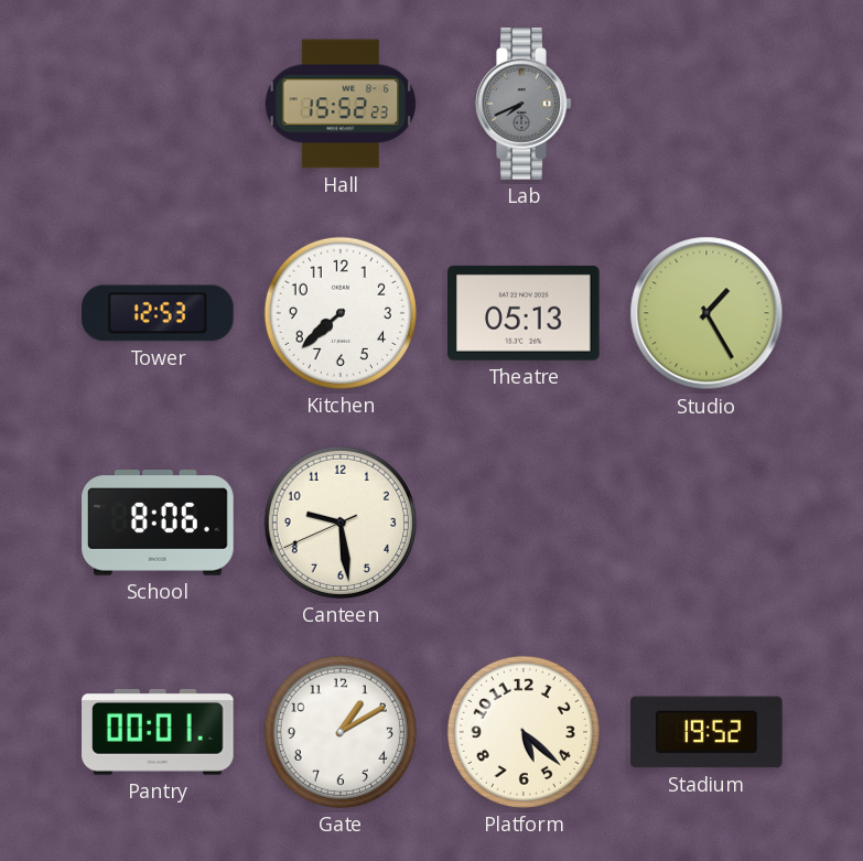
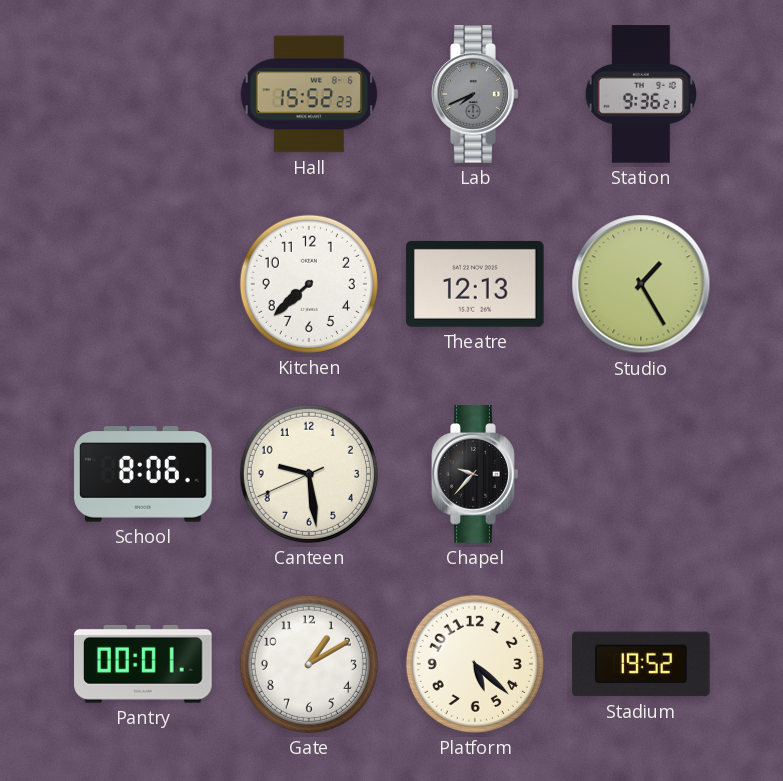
Station: none -> 9:36 (640, 94)
Tower: 12:53 -> none (158, 313)
Theatre: 05:13 -> 12:13 (475, 284)
Chapel: none -> 9:37 (475, 474)
